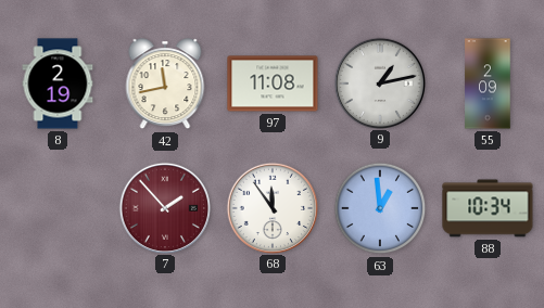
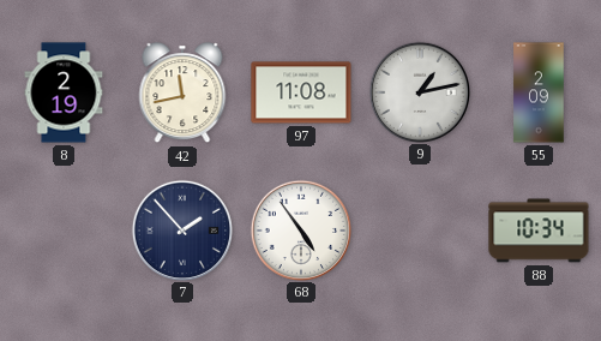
7 dial: burgundy -> navy (181, 229)
68: 11:54 -> 4:54 (300, 229)
63: 12:59 -> none (380, 208)
